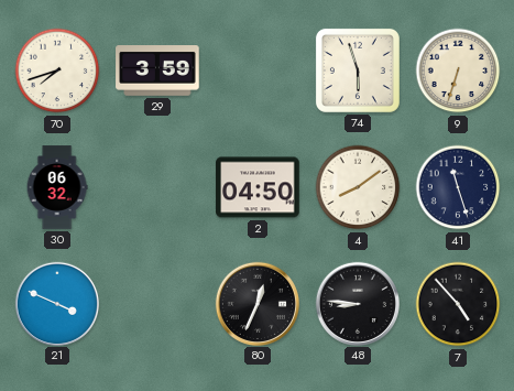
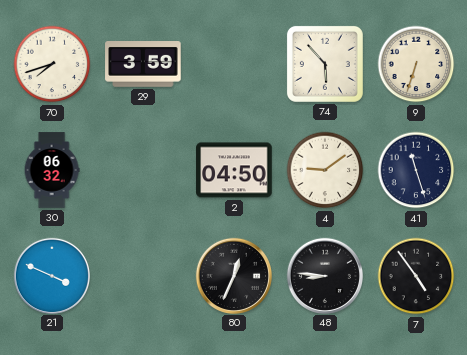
74: 5:57 -> 5:53 (325, 64)
4: 8:09 -> 9:09 (325, 170)
7: 4:53 -> 4:54 (416, 276)
